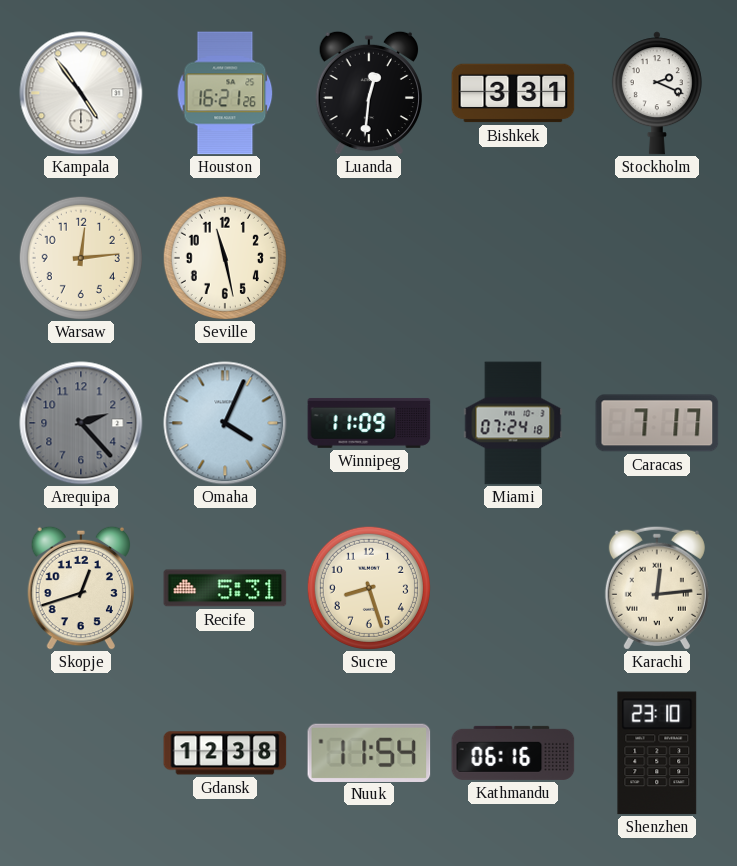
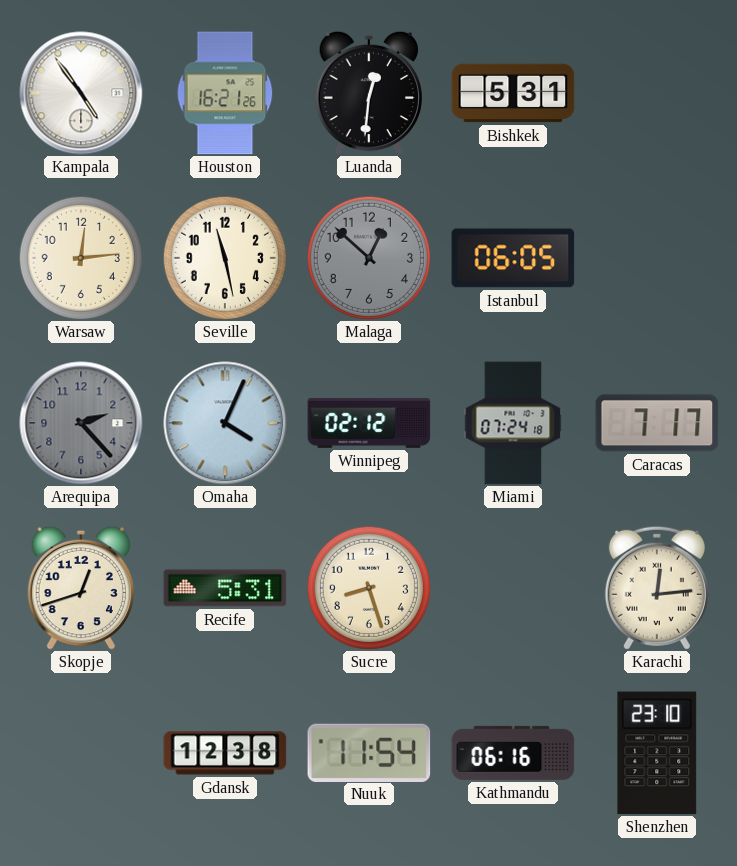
Bishkek: 3:31 -> 5:31 (513, 93)
Stockholm: 2:19 -> none (657, 93)
Malaga: none -> 12:52 (369, 258)
Istanbul: none -> 06:05 (513, 258)
Winnipeg: 11:09 -> 02:12 (369, 423)
